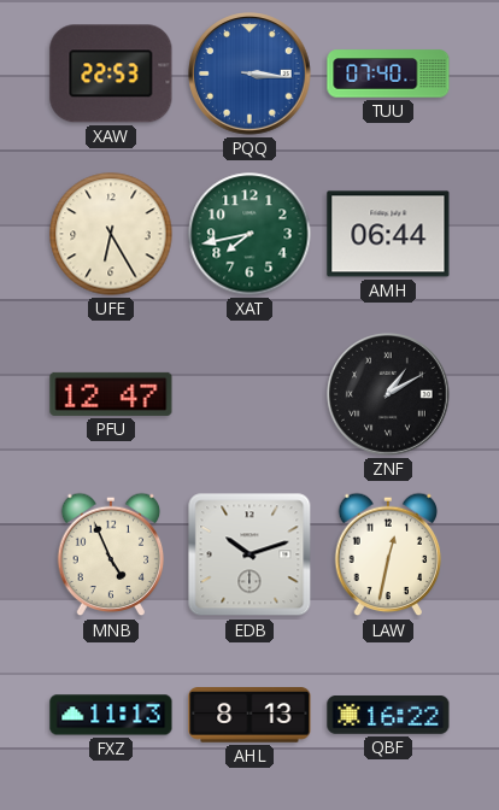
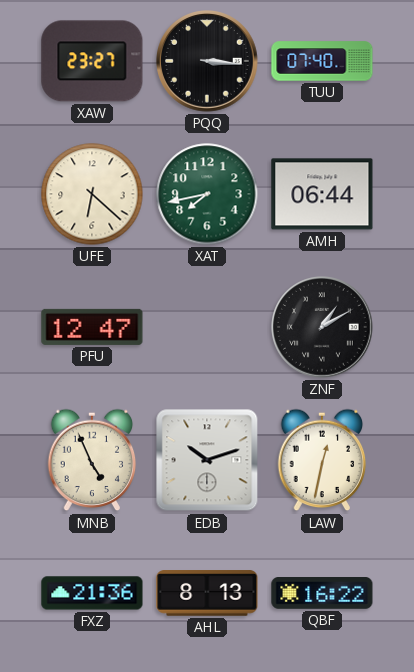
XAW: 22:53 -> 23:27 (92, 61)
PQQ dial: blue -> black (208, 62)
UFE: 6:25 -> 6:22 (92, 194)
FXZ: 11:13 -> 21:36 (92, 593)
